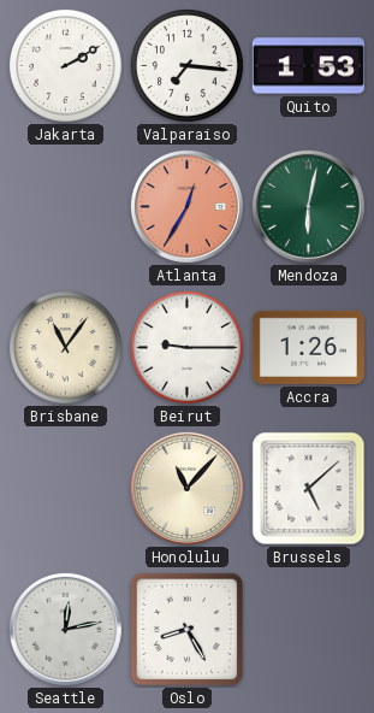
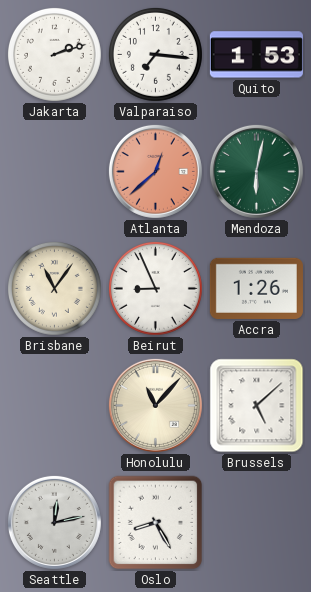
Jakarta: 2:10 -> 2:12 (54, 54)
Atlanta: 12:35 -> 12:38 (155, 171)
Beirut: 9:15 -> 8:56 (155, 288)
